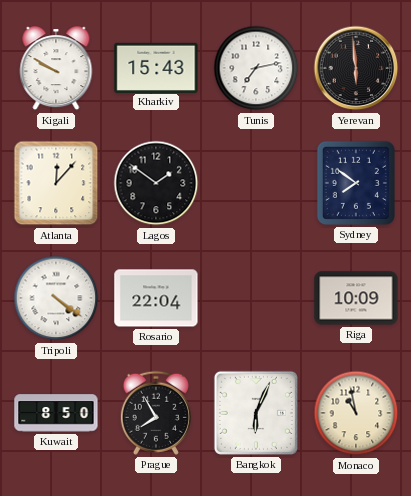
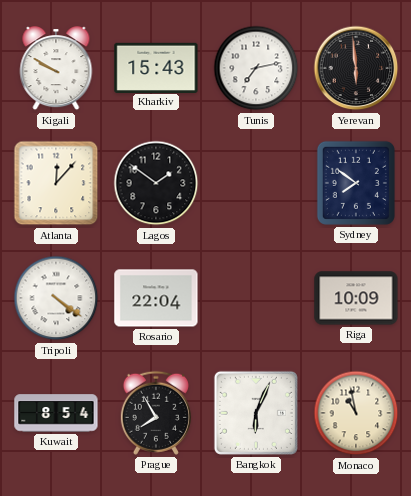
Kuwait: 8:50 -> 8:54 (56, 413)
